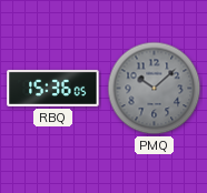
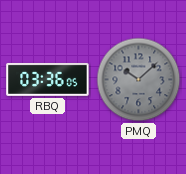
RBQ: 15:36 -> 03:36 (48, 79)
